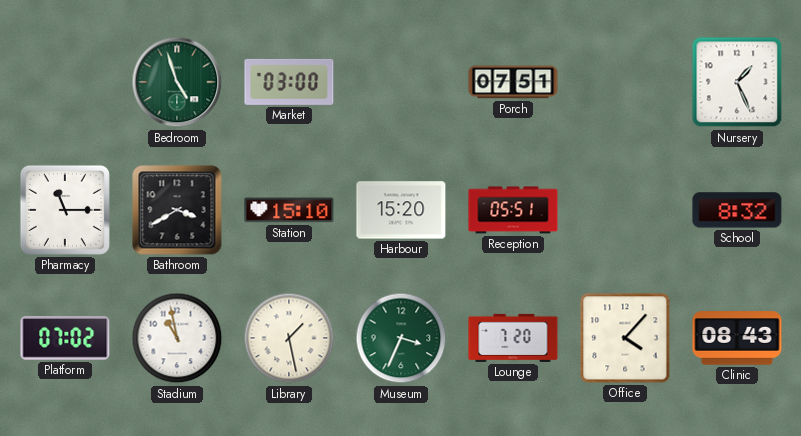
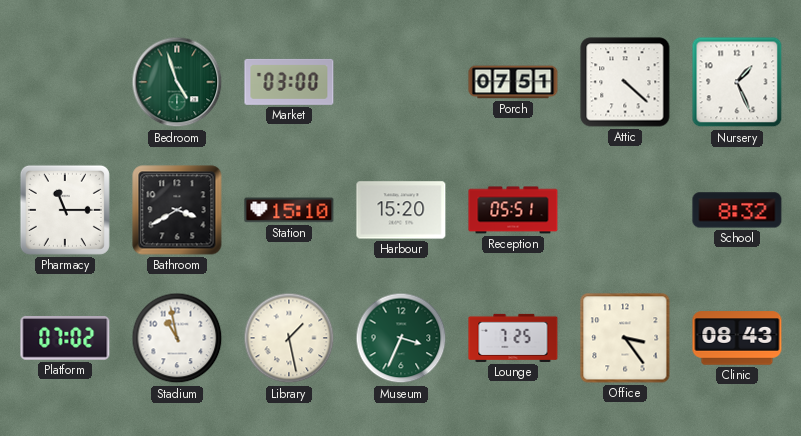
Attic: none -> 4:22 (625, 82)
Lounge: 7:20 -> 7:25 (513, 338)
Office: 4:07 -> 3:24 (625, 338)
